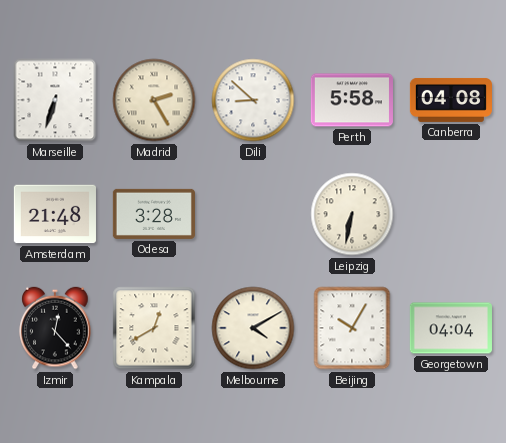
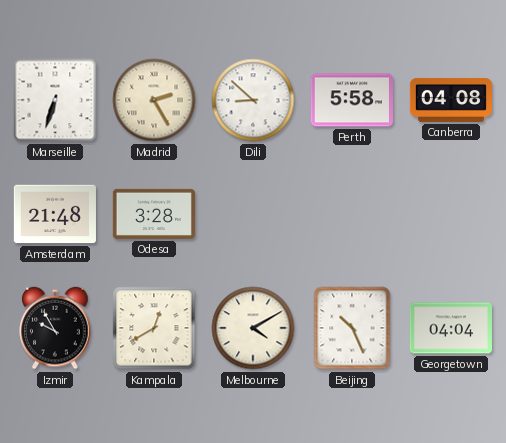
Leipzig: 6:32 -> none (352, 214)
Izmir: 12:23 -> 9:55 (55, 328)
Beijing: 10:05 -> 10:26 (352, 328)
